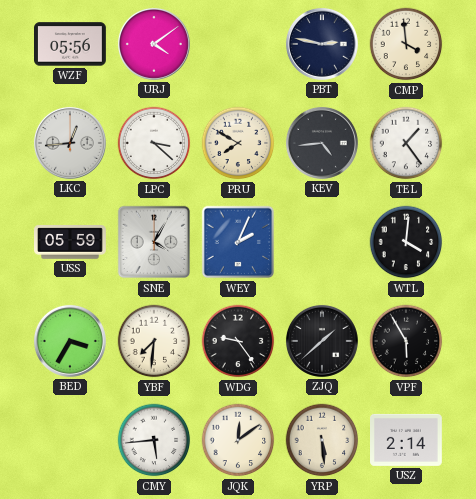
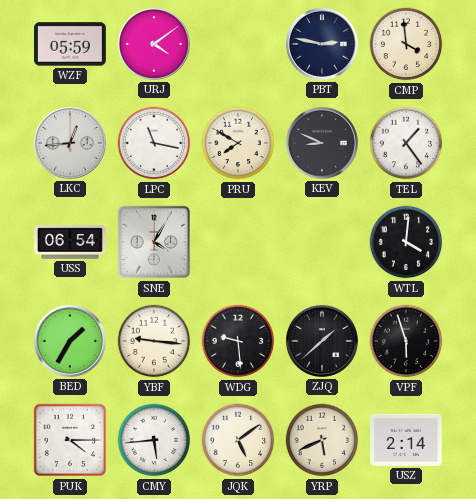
WZF: 05:56 -> 05:59 (71, 44)
LPC: 3:22 -> 11:17 (154, 143)
KEV: 4:44 -> 8:49 (322, 143)
USS: 05:59 -> 06:54 (71, 242)
WEY: 2:04 -> none (238, 242)
BED: 3:35 -> 1:35 (70, 341)
YBF: 7:31 -> 9:16 (154, 341)
WDG: 9:24 -> 9:29 (238, 341)
VPF: 5:55 -> 5:57 (406, 341)
PUK: none -> 4:15 (70, 440)
JQK: 12:09 -> 5:09 (238, 440)
YRP: 5:29 -> 5:41 (322, 440)
